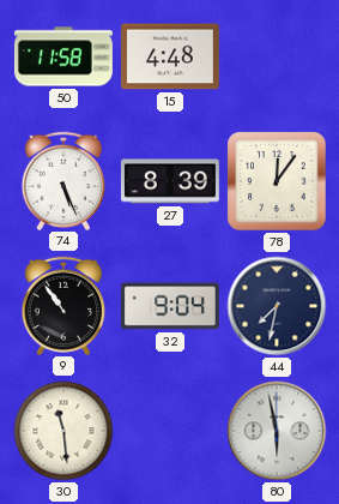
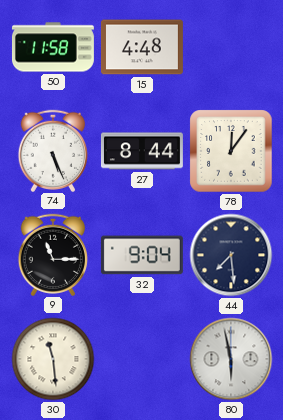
27: 8:39 -> 8:44 (142, 151)
9: 10:54 -> 11:15 (52, 254)
44: 7:32 -> 7:29 (231, 255)
